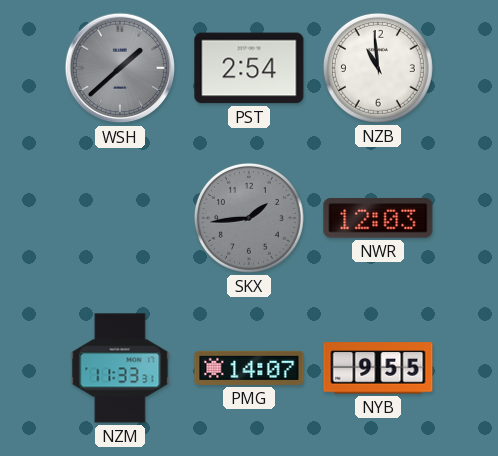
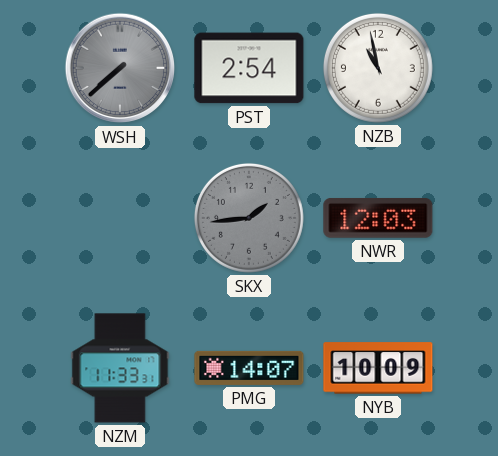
WSH: 1:38 -> 7:38 (120, 68)
NZB: 10:59 -> 10:58 (378, 68)
NYB: 9:55 -> 10:09 (378, 368)
